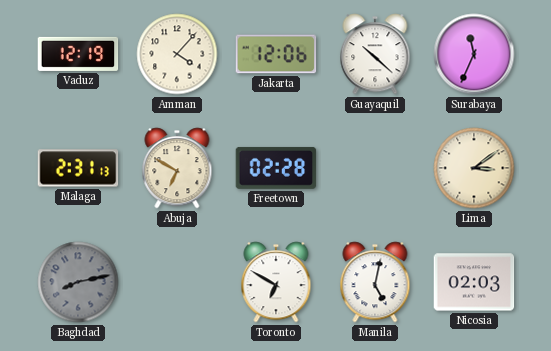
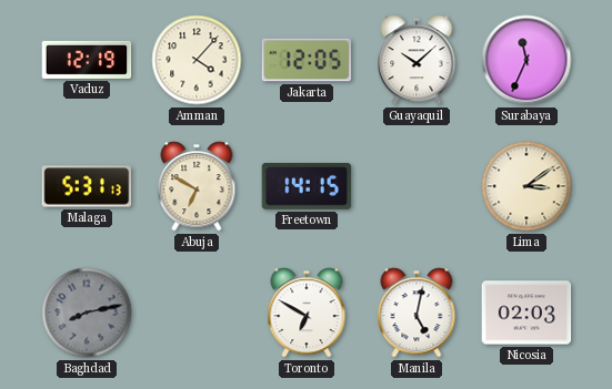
Jakarta: 12:06 -> 12:05 (307, 60)
Guayaquil: 10:22 -> 10:08 (417, 60)
Malaga: 2:31 -> 5:31 (87, 186)
Freetown: 02:28 -> 14:15 (307, 186)
